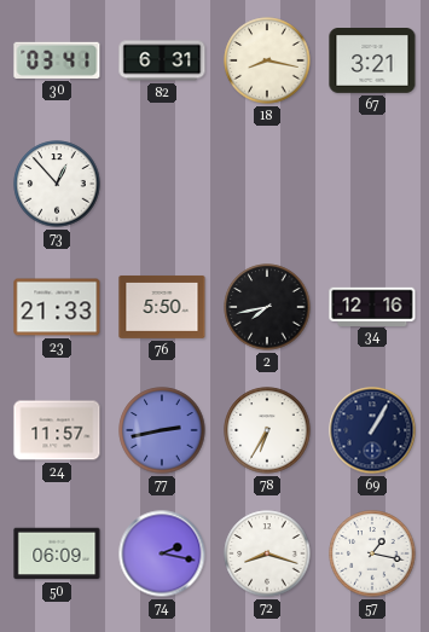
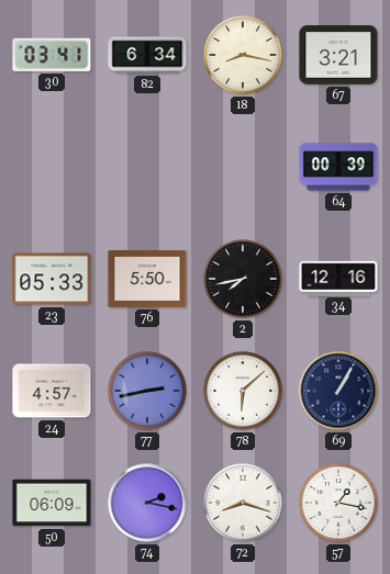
82: 6:31 -> 6:34 (147, 55)
73: 12:53 -> none (57, 184)
64: none -> 00:39 (338, 167)
23: 21:33 -> 05:33 (52, 279)
24: 11:57 -> 4:57 (52, 391)
78: 6:35 -> 6:08 (243, 391)
